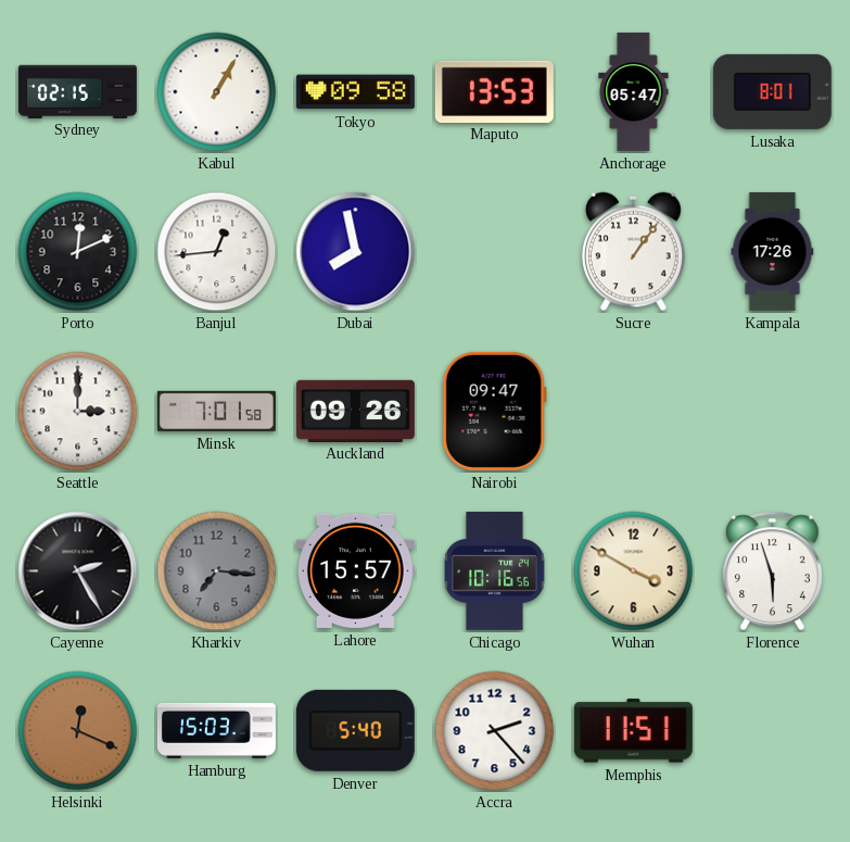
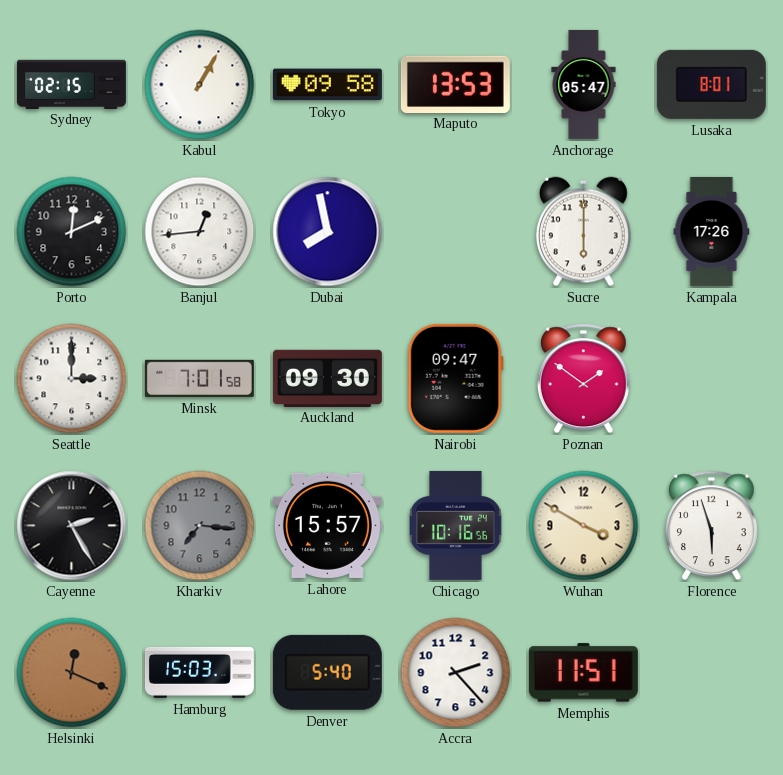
Sucre: 1:06 -> 6:00 (584, 232)
Auckland: 09:26 -> 09:30 (327, 378)
Poznan: none -> 1:51 (583, 379)
